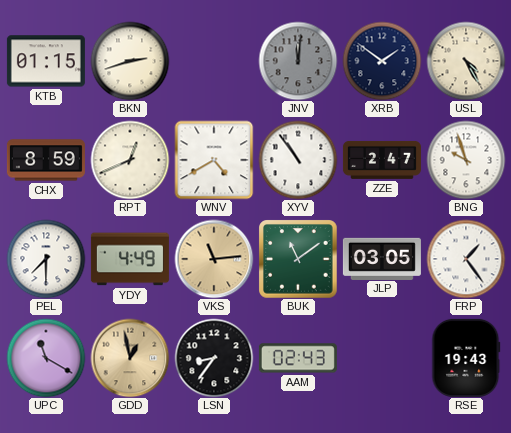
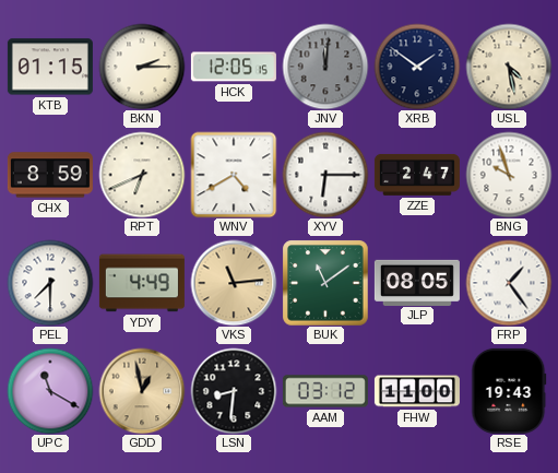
BKN: 2:42 -> 2:15 (142, 67)
HCK: none -> 12:05 (234, 67)
USL: 4:25 -> 4:28 (509, 67)
RPT: 12:41 -> 6:41 (142, 175)
XYV: 10:54 -> 6:15 (325, 175)
JLP: 03:05 -> 08:05 (417, 282)
LSN: 8:36 -> 8:31 (234, 391)
AAM: 02:43 -> 03:12 (325, 391)
FHW: none -> 11:00 (417, 391)
